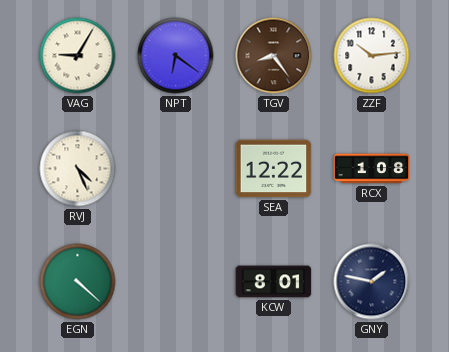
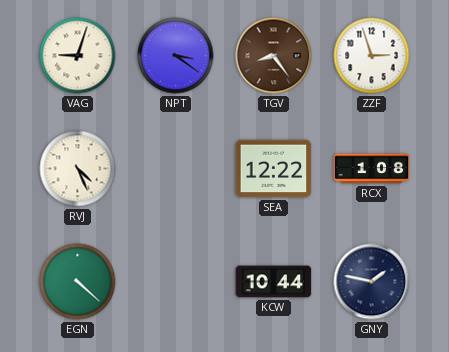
VAG: 9:05 -> 9:03 (78, 56)
NPT: 6:21 -> 3:21 (176, 56)
ZZF: 10:14 -> 2:57 (372, 56)
KCW: 8:01 -> 10:44 (274, 282)
